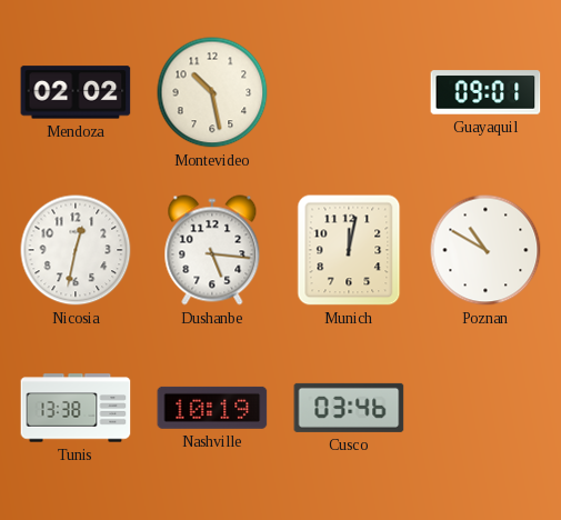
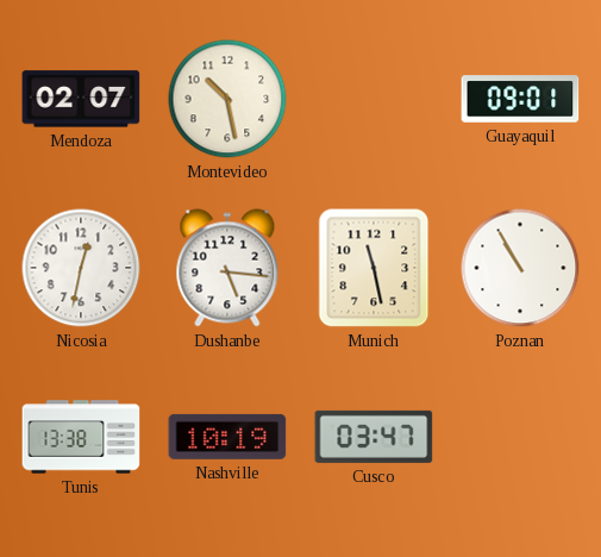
Mendoza: 02:02 -> 02:07 (81, 99)
Munich: 12:02 -> 11:28 (374, 268)
Poznan: 10:50 -> 10:55 (520, 268)
Cusco: 03:46 -> 03:47 (374, 437)
